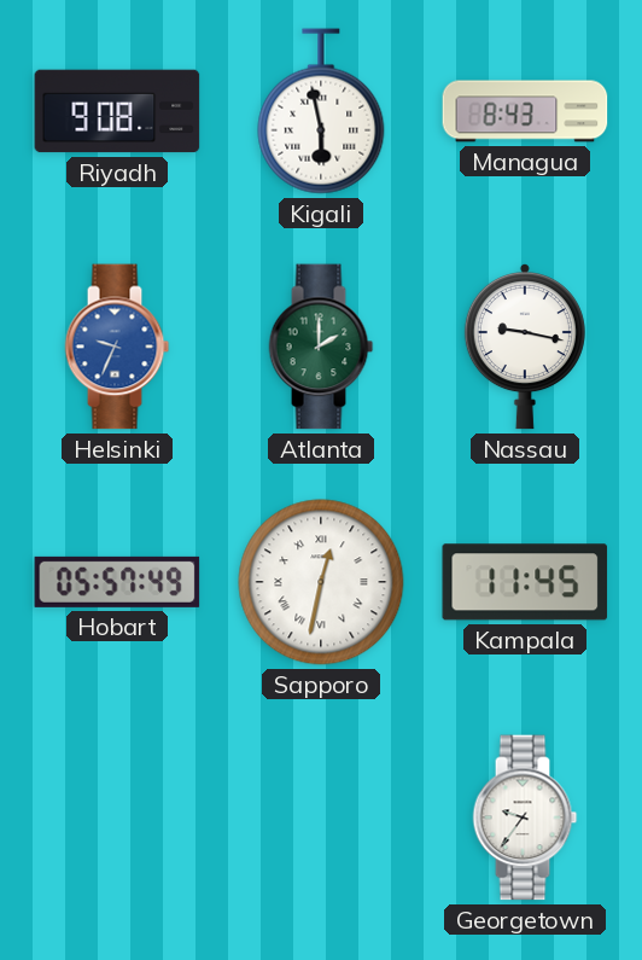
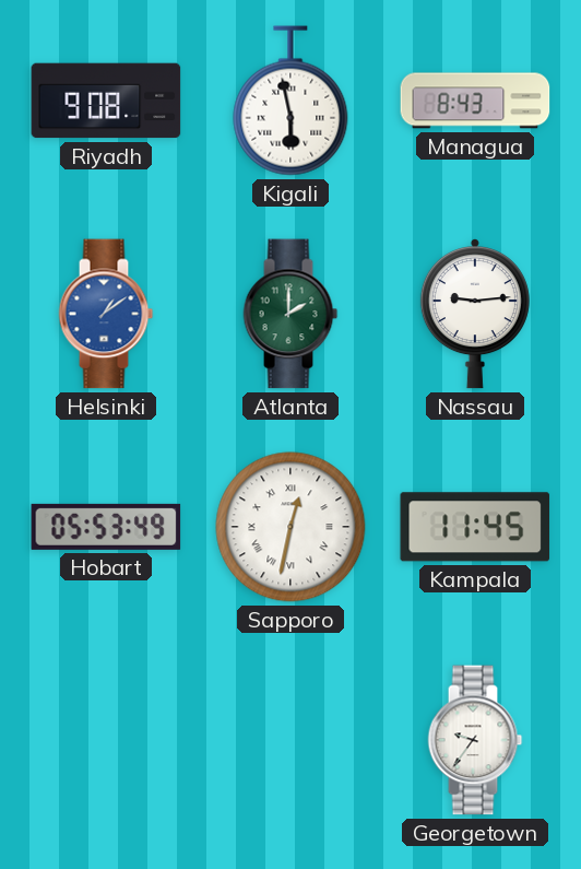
Helsinki: 9:34 -> 1:09 (106, 314)
Nassau: 9:17 -> 9:14 (475, 315)
Hobart: 05:57 -> 05:53 (106, 527)
